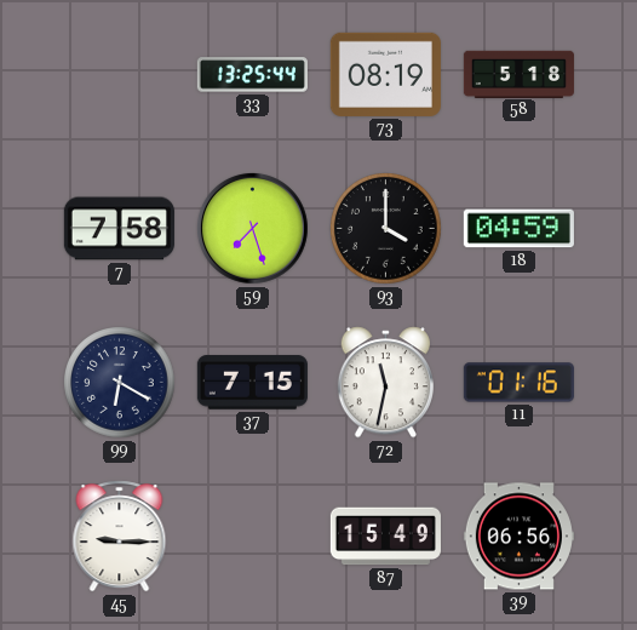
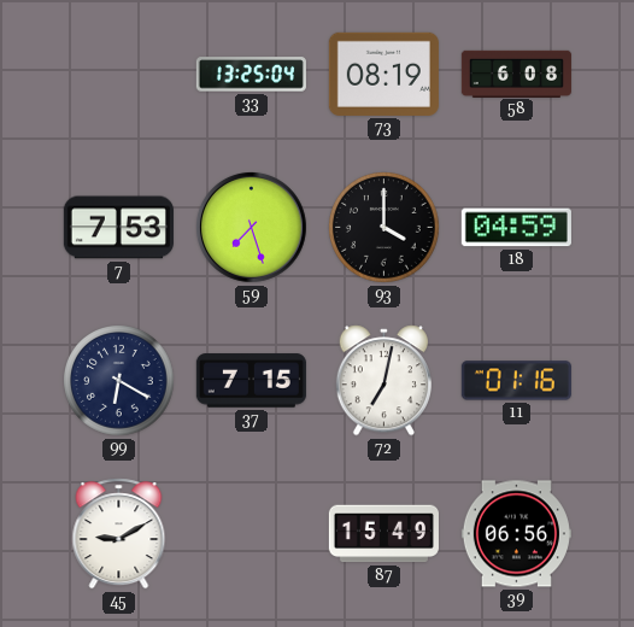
33: 13:25:44 -> 13:25:04 (251, 75)
58: 5:18 -> 6:08 (516, 74)
7: 7:58 -> 7:53 (118, 228)
72: 11:32 -> 7:02 (383, 381)
45: 9:15 -> 9:10 (119, 534)
